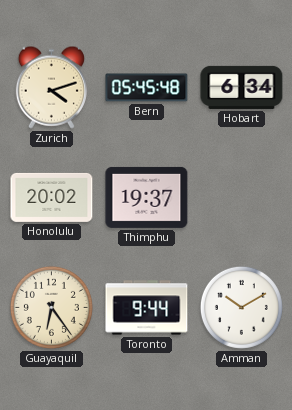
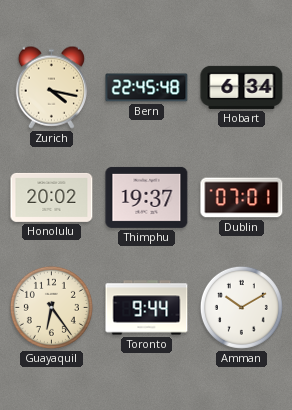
Zurich: 4:12 -> 4:17 (51, 87)
Bern: 05:45 -> 22:45 (147, 88)
Dublin: none -> 07:01 (242, 198)
